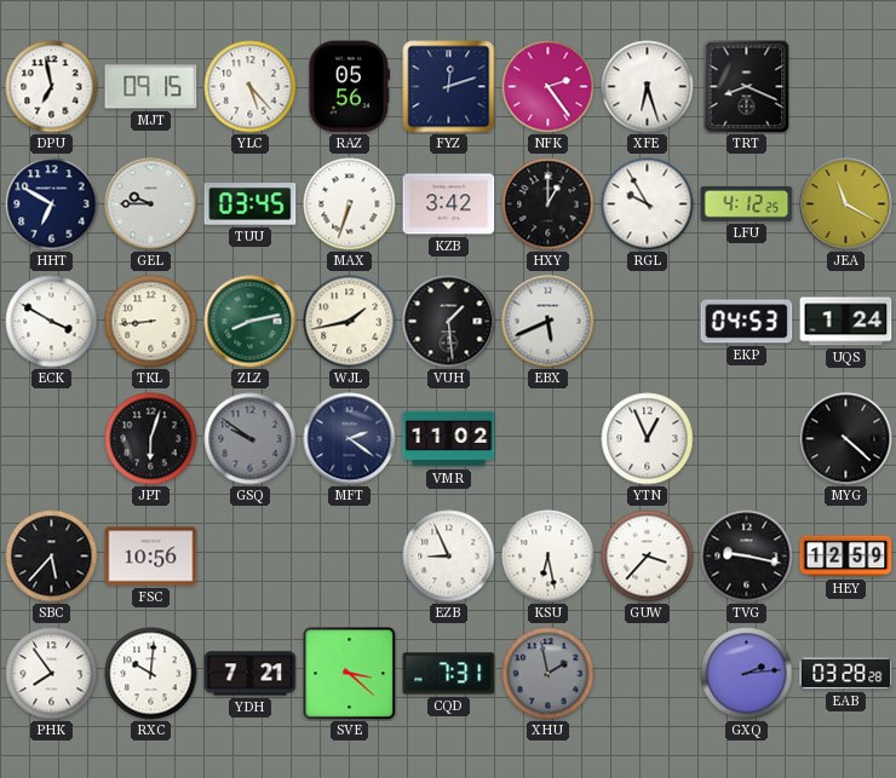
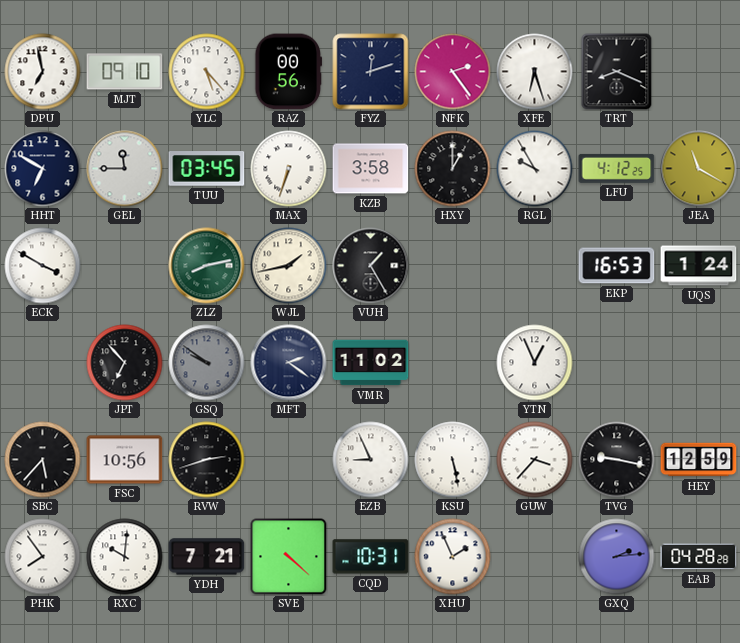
MJT: 09:15 -> 09:10 (125, 72)
RAZ: 05:56 -> 00:56 (289, 72)
GEL: 9:45 -> 11:45 (125, 169)
KZB: 3:42 -> 3:58 (371, 169)
TKL: 8:44 -> none (151, 322)
VUH: 1:29 -> 1:25 (371, 266)
EBX: 5:41 -> none (548, 322)
EKP: 04:53 -> 16:53 (617, 266)
JPT: 6:03 -> 6:53 (125, 363)
MYG: 4:22 -> none (846, 439)
RVW: none -> 2:42 (207, 460)
KSU: 6:28 -> 5:28 (453, 460)
SVE: 3:22 -> 4:22 (289, 557)
CQD: 7:31 -> 10:31 (371, 557)
XHU: 1:58 -> 1:56 (453, 557)
XHU dial: grey -> white (453, 557)
EAB: 03:28 -> 04:28 (699, 557)
